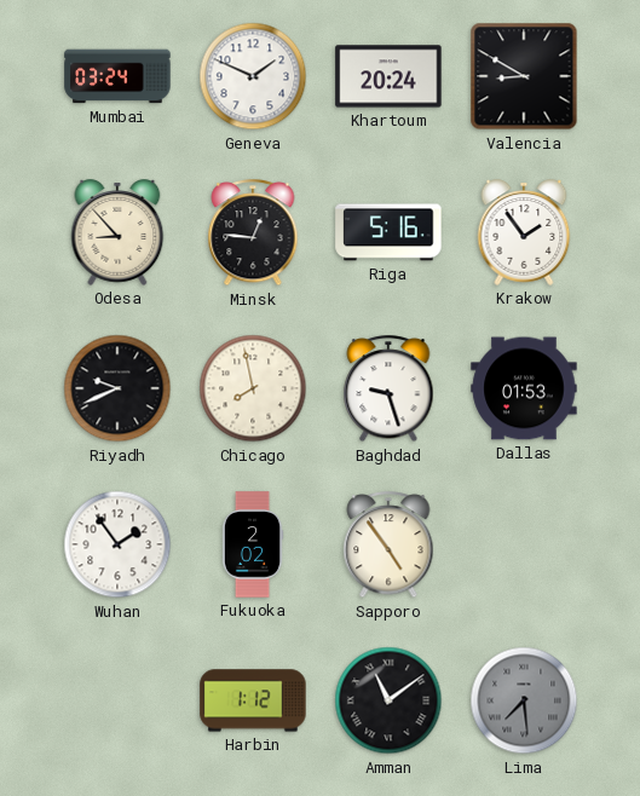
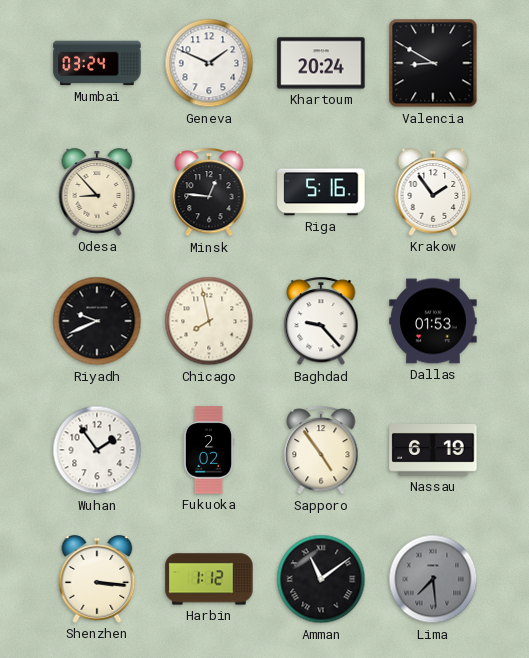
Baghdad: 9:27 -> 9:23 (321, 322)
Nassau: none -> 6:19 (433, 451)
Shenzhen: none -> 3:16 (97, 579)
